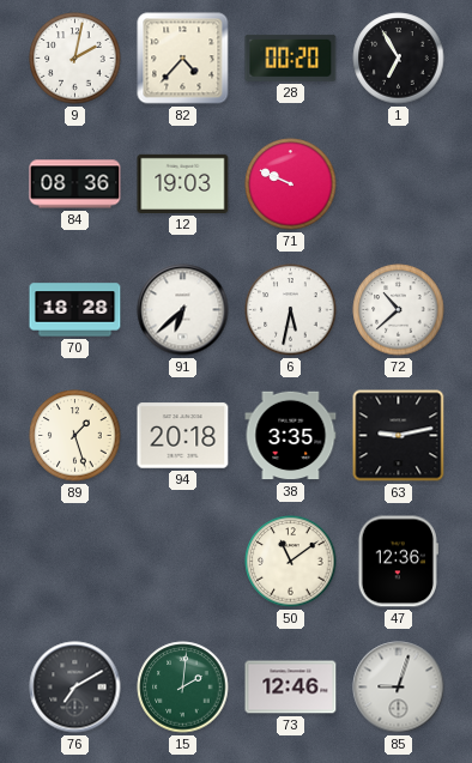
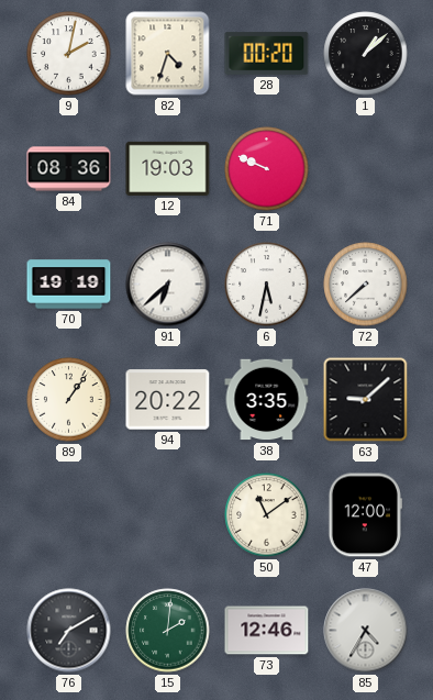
82: 4:37 -> 4:33 (168, 54)
1: 6:55 -> 1:08 (366, 54)
70: 18:28 -> 19:19 (69, 285)
72: 10:38 -> 7:38 (366, 285)
89: 1:27 -> 1:06 (69, 400)
94: 20:18 -> 20:22 (168, 400)
63: 9:13 -> 9:08 (366, 400)
47: 12:36 -> 12:00 (365, 515)
85: 9:03 -> 4:35 (366, 631)
